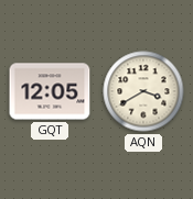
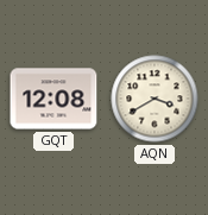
GQT: 12:05 -> 12:08 (53, 99)
